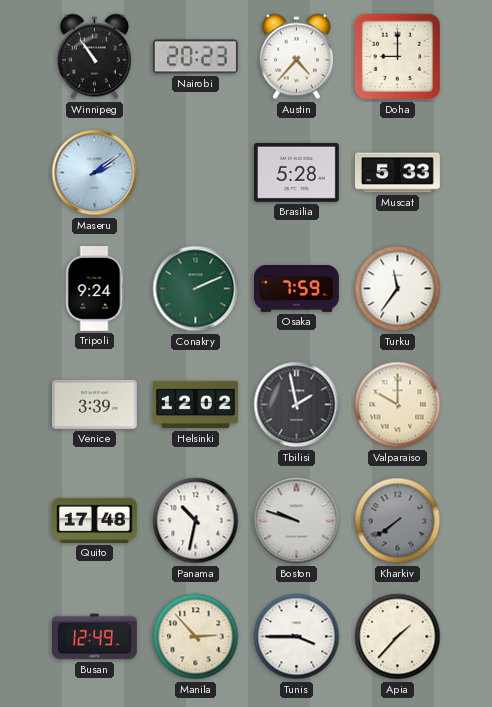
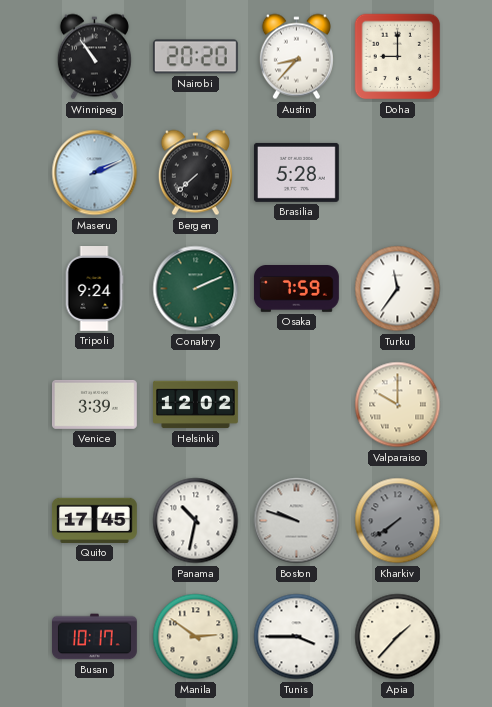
Nairobi: 20:23 -> 20:20 (195, 57)
Austin: 4:37 -> 8:37 (296, 57)
Maseru: 2:09 -> 2:11 (95, 173)
Bergen: none -> 7:38 (195, 173)
Muscat: 5:33 -> none (397, 173)
Tbilisi: 1:58 -> none (297, 405)
Quito: 17:48 -> 17:45 (94, 520)
Busan: 12:49 -> 10:17 (95, 637)
Manila: 2:53 -> 2:51 (196, 637)
